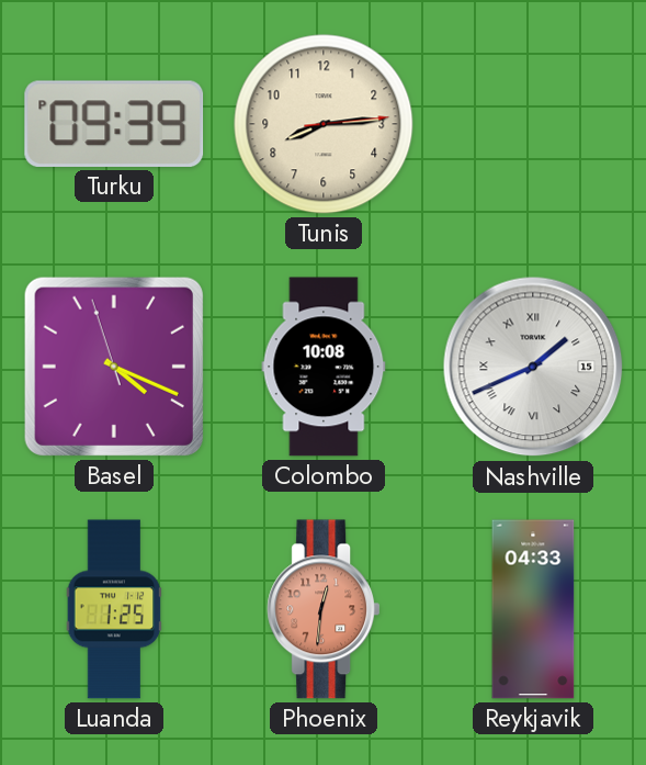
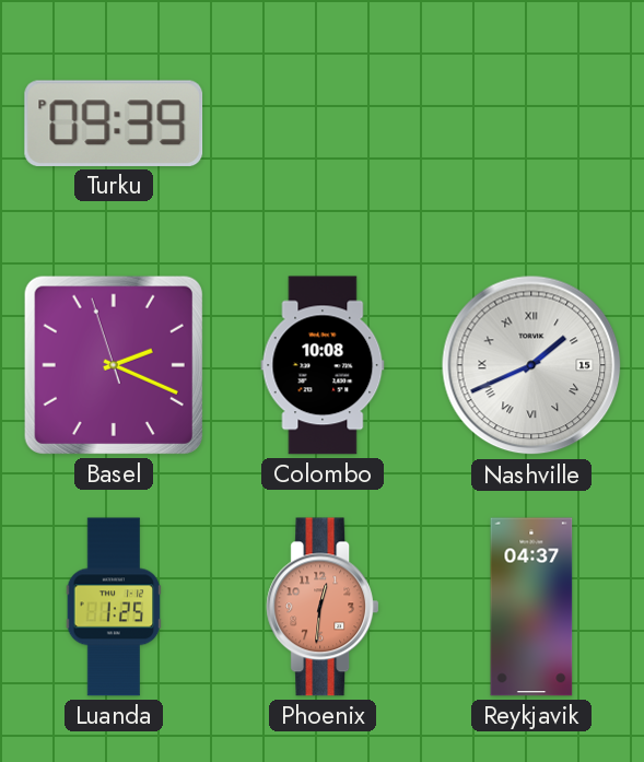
Tunis: 8:14 -> none (324, 124)
Basel: 4:18 -> 2:18 (114, 365)
Reykjavik: 04:33 -> 04:37 (531, 607)
